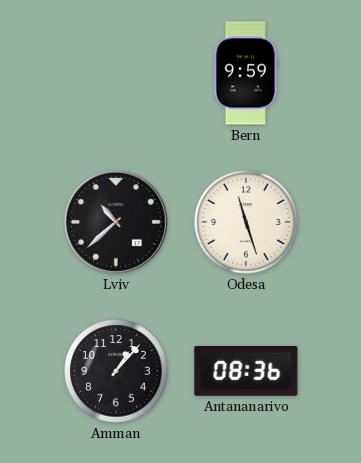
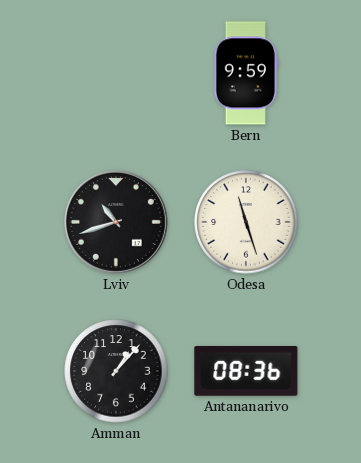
Lviv: 10:38 -> 10:42 (116, 222)
